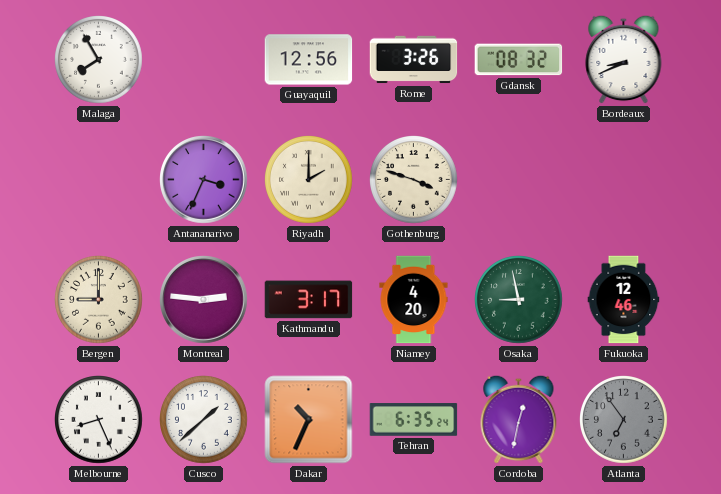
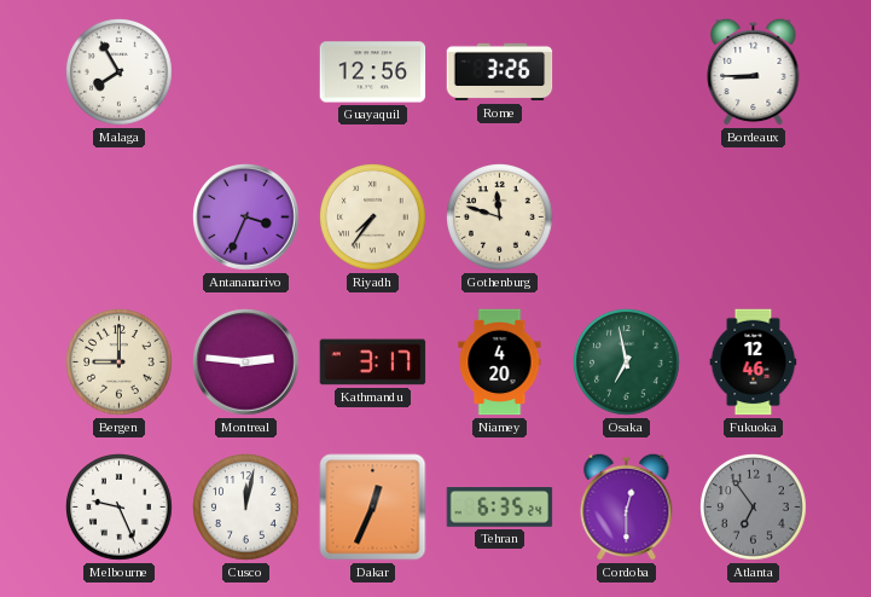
Gdansk: 08:32 -> none (519, 60)
Bordeaux: 8:41 -> 8:45 (754, 71)
Riyadh: 2:00 -> 7:36 (373, 218)
Gothenburg: 3:48 -> 11:48 (500, 218)
Osaka: 8:58 -> 6:58 (627, 363)
Melbourne: 8:26 -> 9:26 (120, 508)
Cusco: 1:38 -> 12:02 (246, 508)
Dakar: 10:34 -> 12:34 (373, 508)
Cordoba: 12:32 -> 12:30 (627, 506)
